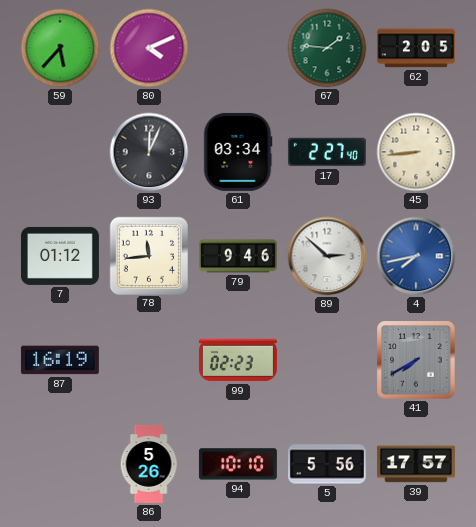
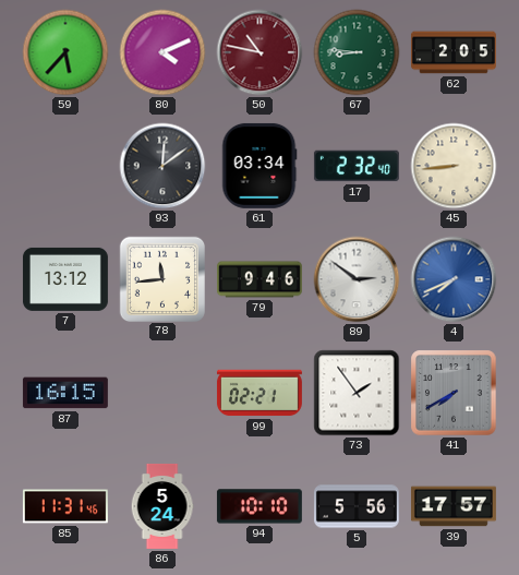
50: none -> 10:47 (259, 52)
67: 1:46 -> 8:46 (357, 52)
93: 12:04 -> 12:09 (162, 166)
17: 2:27 -> 2:32 (357, 166)
7: 01:12 -> 13:12 (65, 279)
89: 2:52 -> 2:51 (357, 279)
4: 7:43 -> 7:41 (454, 279)
87: 16:19 -> 16:15 (65, 393)
99: 02:23 -> 02:21 (259, 393)
73: none -> 1:54 (357, 393)
85: none -> 11:31 (65, 506)
86: 5:26 -> 5:24 (162, 506)
